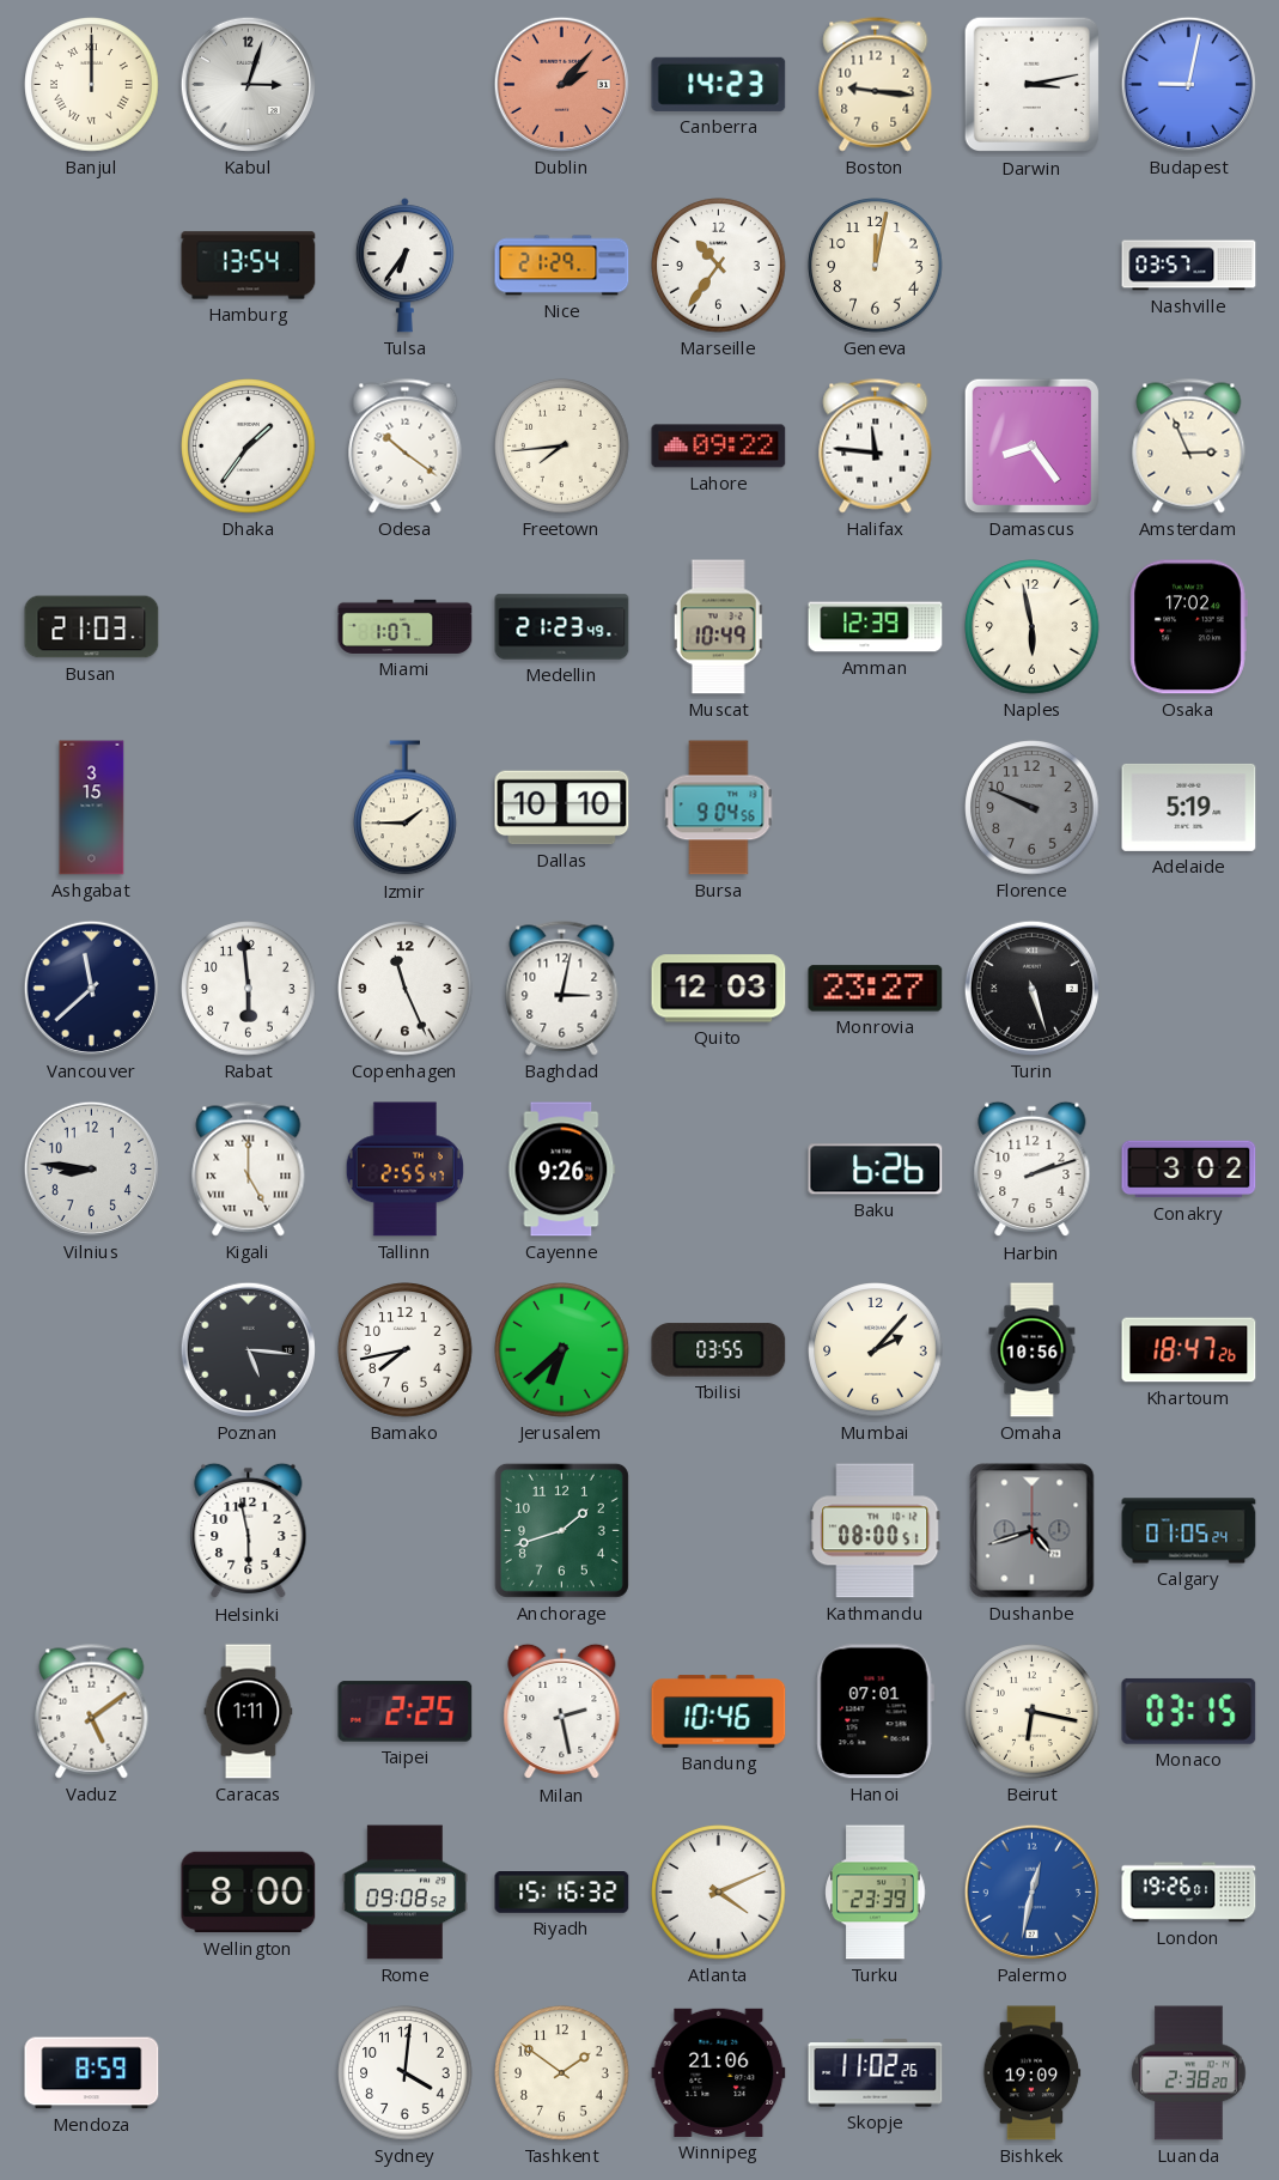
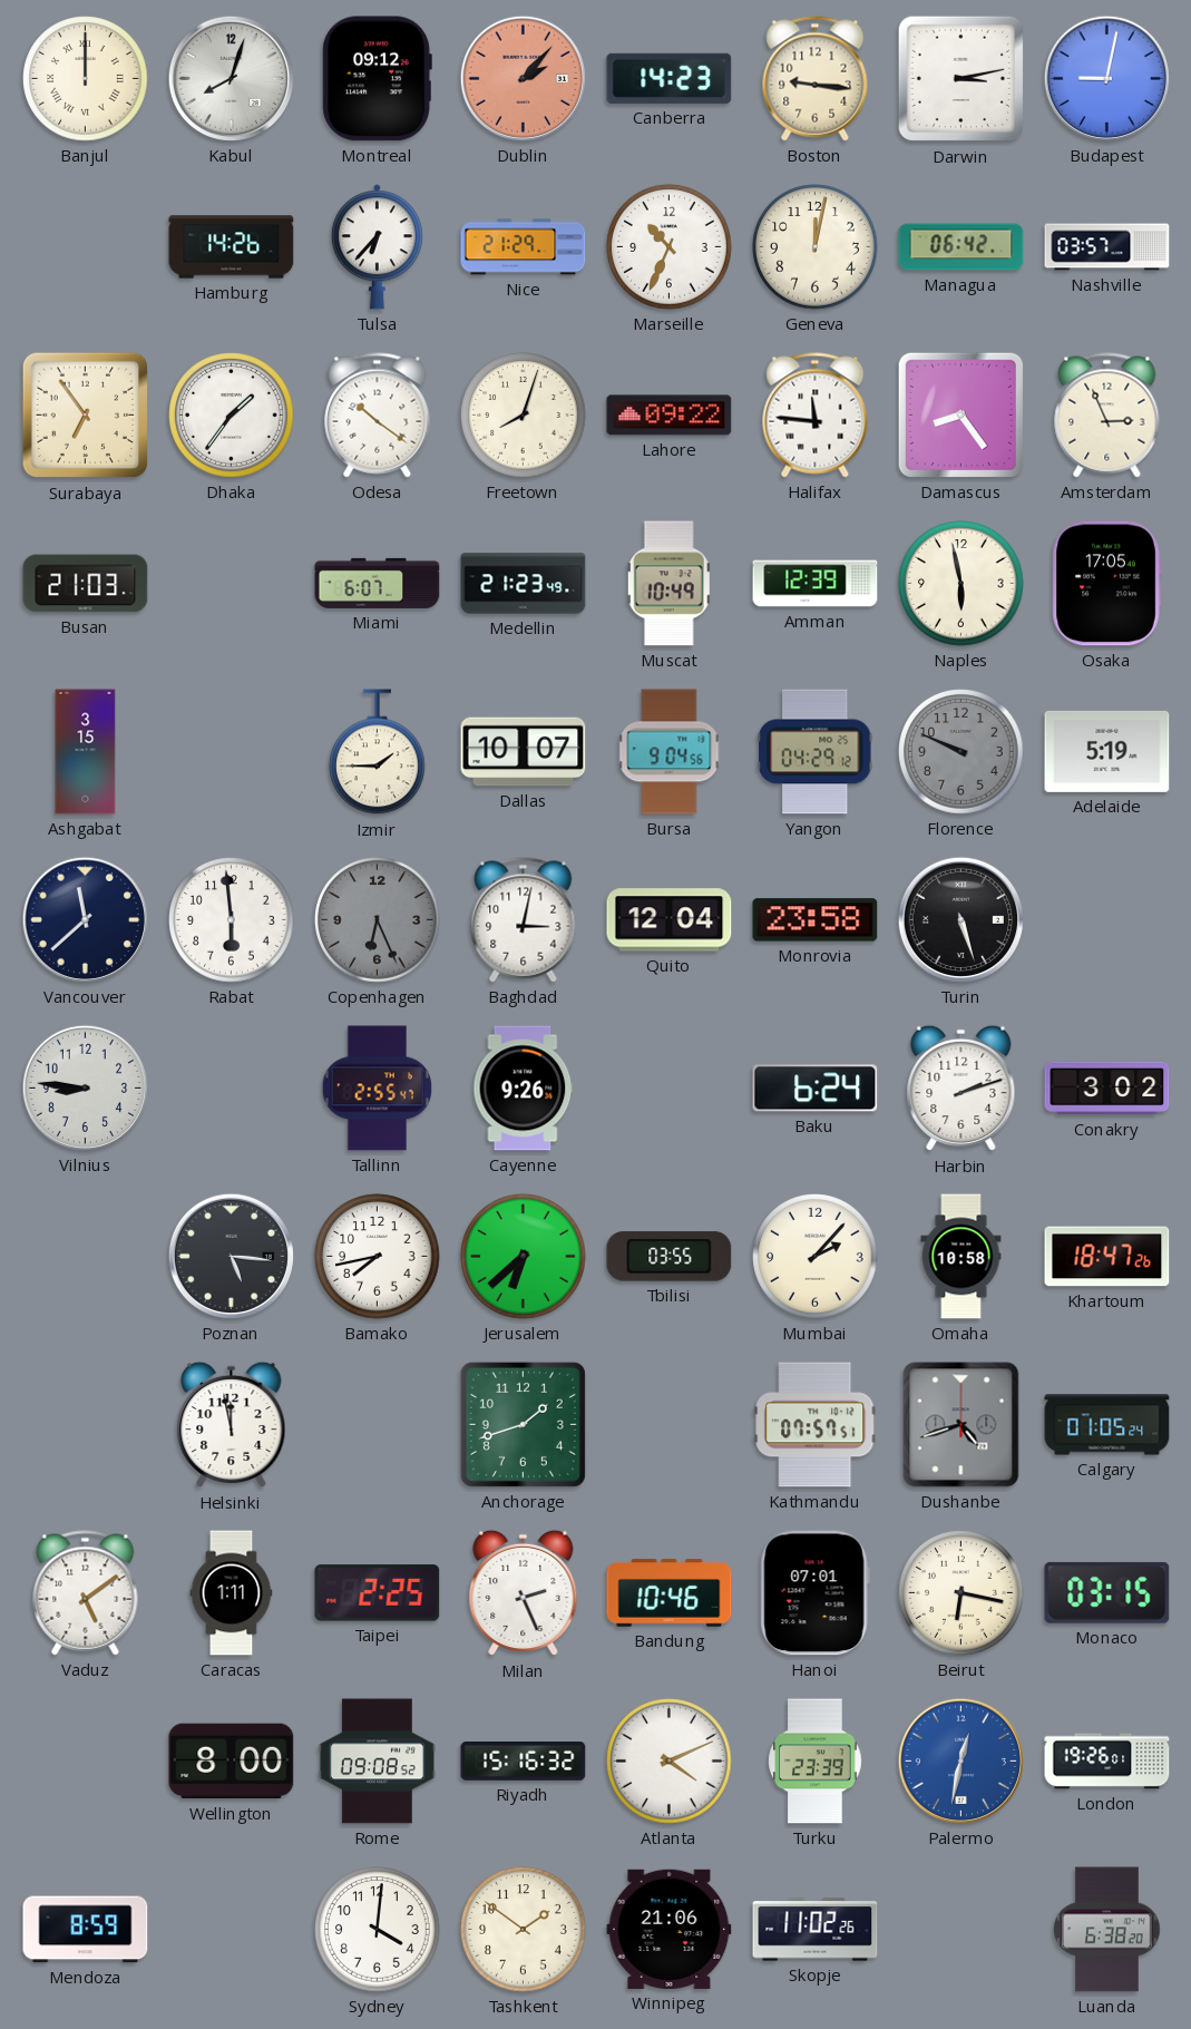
Kabul: 3:03 -> 8:03 (231, 78)
Montreal: none -> 09:12 (377, 79)
Hamburg: 13:54 -> 14:26 (232, 247)
Tulsa: 6:36 -> 6:37 (377, 247)
Marseille: 10:36 -> 10:34 (670, 247)
Managua: none -> 06:42 (961, 247)
Surabaya: none -> 6:54 (86, 416)
Freetown: 7:44 -> 8:03 (524, 416)
Miami: 1:07 -> 6:07 (378, 583)
Osaka: 17:02 -> 17:05 (1106, 584)
Dallas: 10:10 -> 10:07 (524, 752)
Yangon: none -> 04:29 (816, 752)
Copenhagen: 11:26 -> 6:26 (378, 920)
Copenhagen dial: white -> grey (378, 920)
Quito: 12:03 -> 12:04 (670, 920)
Monrovia: 23:27 -> 23:58 (816, 920)
Kigali: 5:00 -> none (249, 1170)
Baku: 6:26 -> 6:24 (816, 1089)
Omaha: 10:56 -> 10:58 (961, 1257)
Helsinki: 5:58 -> 11:58 (232, 1425)
Kathmandu: 08:00 -> 07:57 (816, 1425)
Milan: 2:28 -> 2:26 (524, 1593)
Bishkek: 19:09 -> none (1033, 2073)
Luanda: 2:38 -> 6:38 (1107, 1930)
